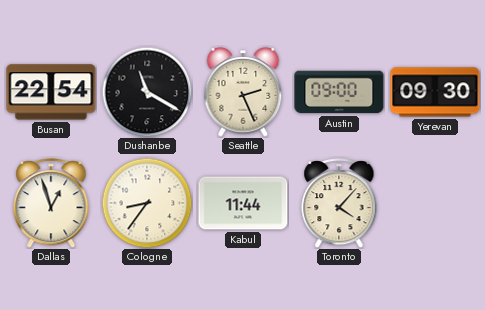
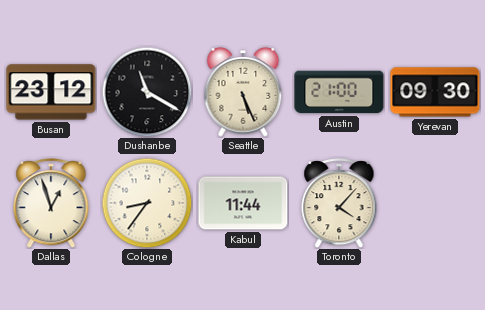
Busan: 22:54 -> 23:12 (51, 92)
Seattle: 2:26 -> 5:26 (243, 92)
Austin: 09:00 -> 21:00 (339, 92)
